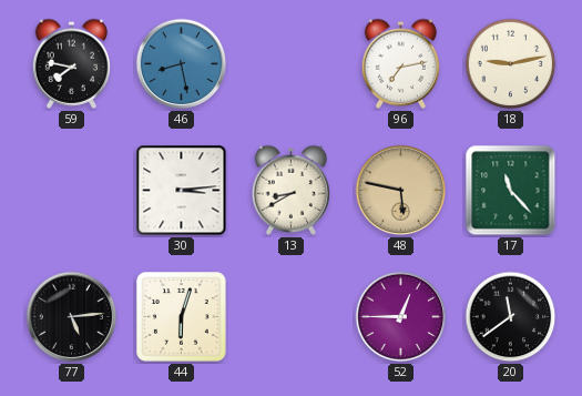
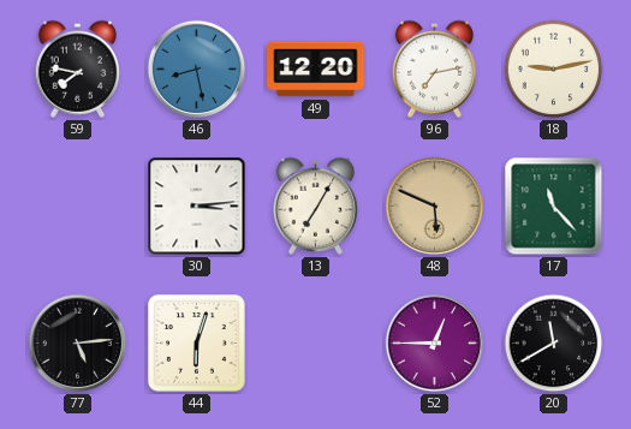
49: none -> 12:20 (316, 70)
13: 8:40 -> 7:05 (316, 205)
48: 5:47 -> 5:49 (435, 207)
20: 11:39 -> 11:40 (554, 344)
